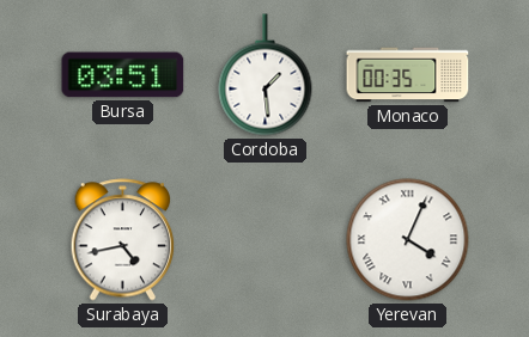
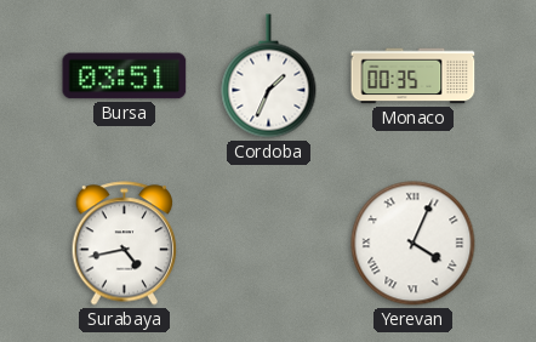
Cordoba: 1:29 -> 1:34 (269, 76)
